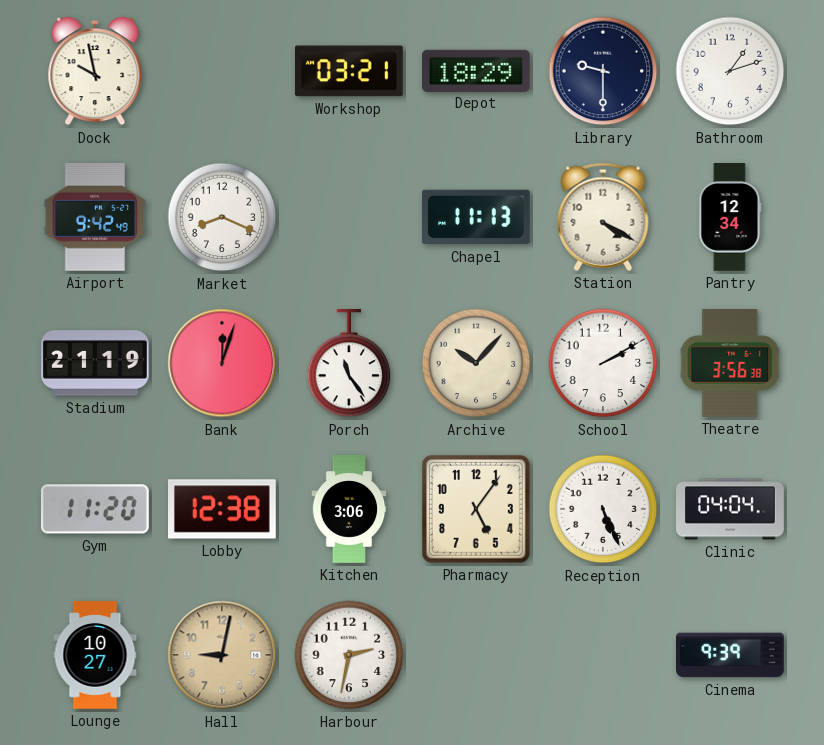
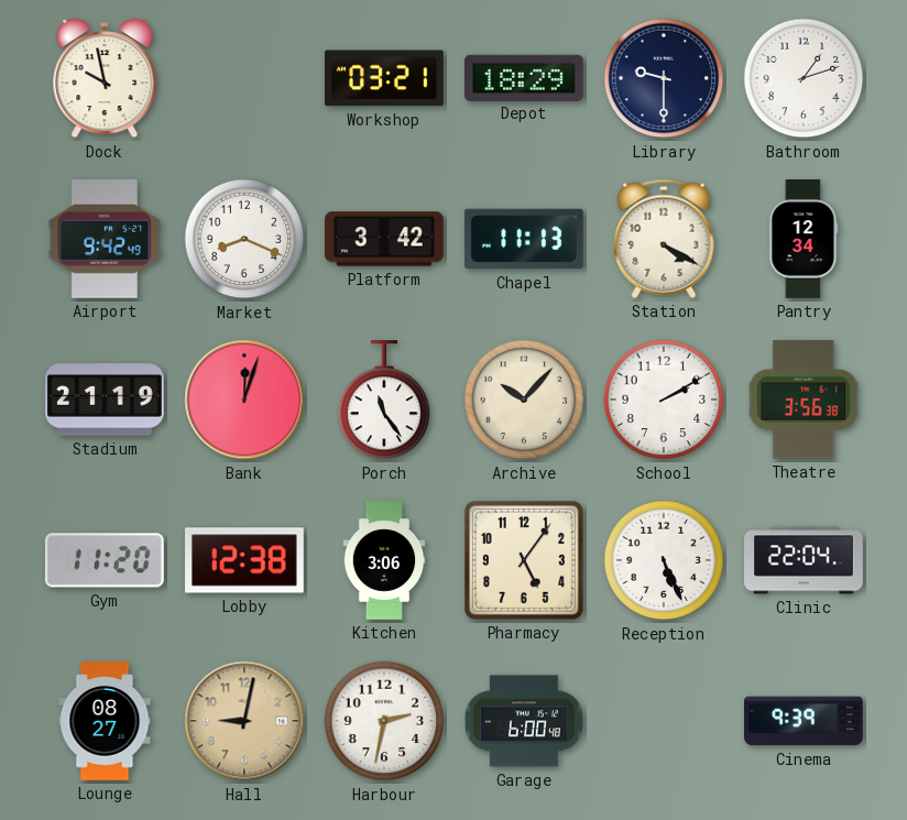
Platform: none -> 3:42 (385, 239)
Clinic: 04:04 -> 22:04 (804, 560)
Lounge: 10:27 -> 08:27 (105, 721)
Garage: none -> 6:00 (524, 721)
